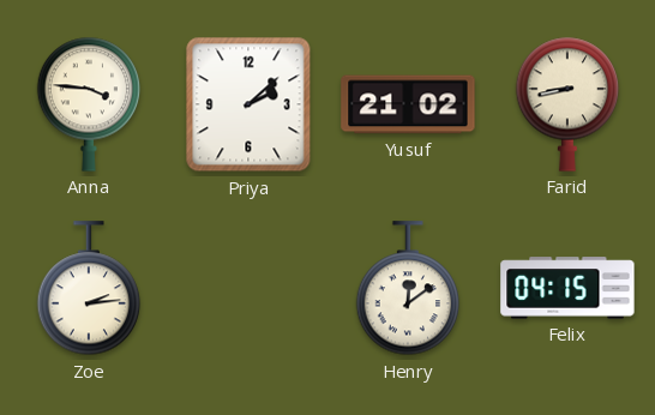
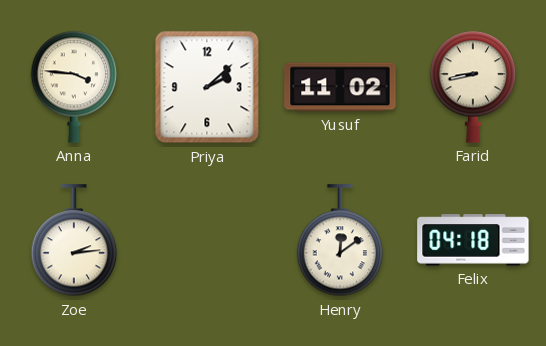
Yusuf: 21:02 -> 11:02 (340, 87)
Felix: 04:15 -> 04:18 (473, 240)
